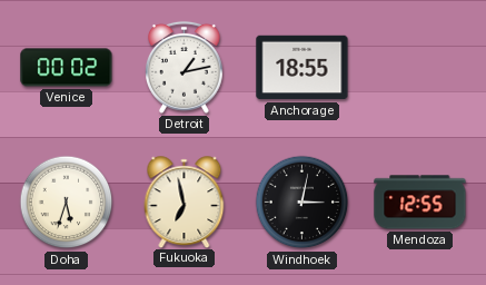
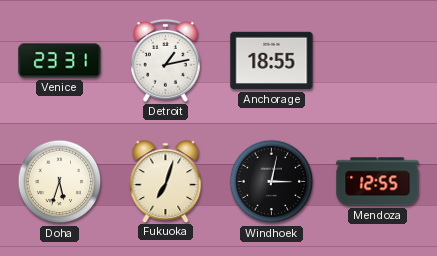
Venice: 00:02 -> 23:31 (60, 61)
Fukuoka: 6:58 -> 7:03 (166, 181)
